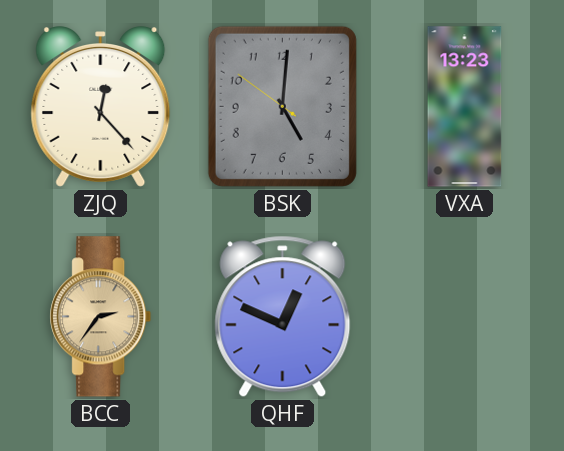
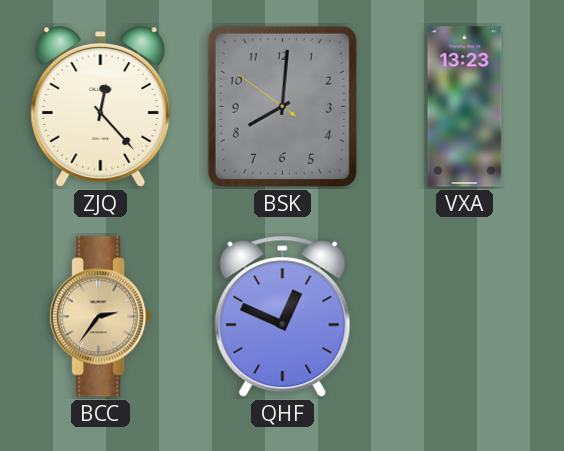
BSK: 5:00 -> 8:00 (282, 106)
